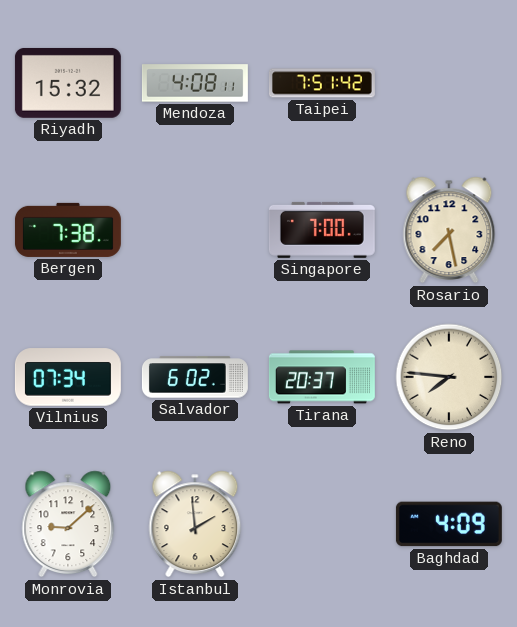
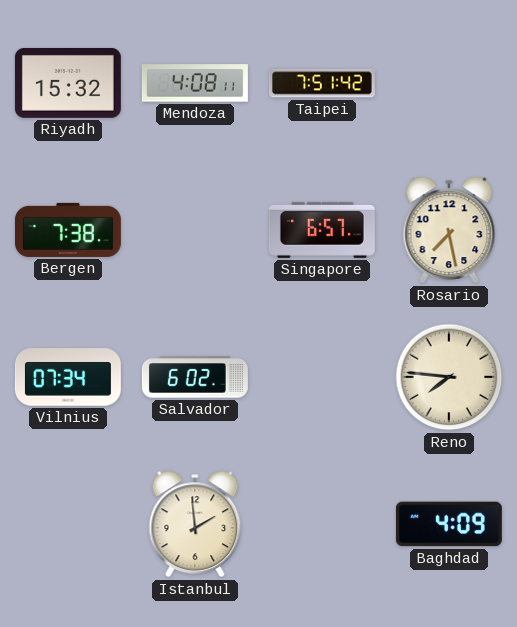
Singapore: 7:00 -> 6:57 (322, 230)
Tirana: 20:37 -> none (322, 377)
Monrovia: 9:08 -> none (68, 524)
